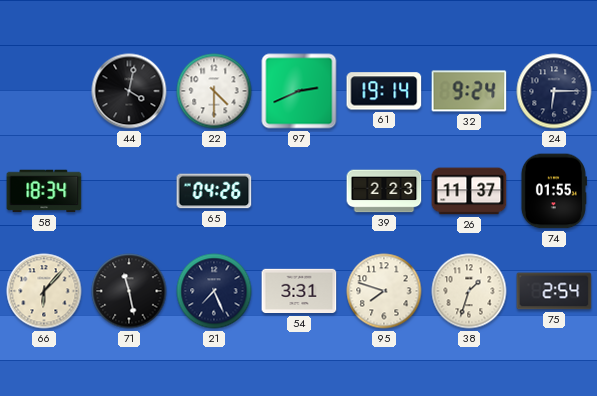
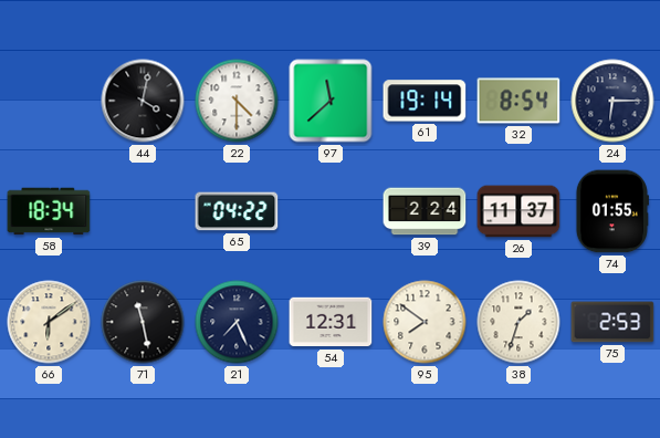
97: 2:41 -> 11:38 (331, 101)
32: 9:24 -> 8:54 (518, 101)
65: 04:26 -> 04:22 (237, 211)
39: 2:23 -> 2:24 (425, 211)
66: 6:07 -> 6:09 (49, 322)
54: 3:31 -> 12:31 (331, 322)
95: 7:48 -> 7:51 (425, 322)
75: 2:54 -> 2:53 (612, 322)
